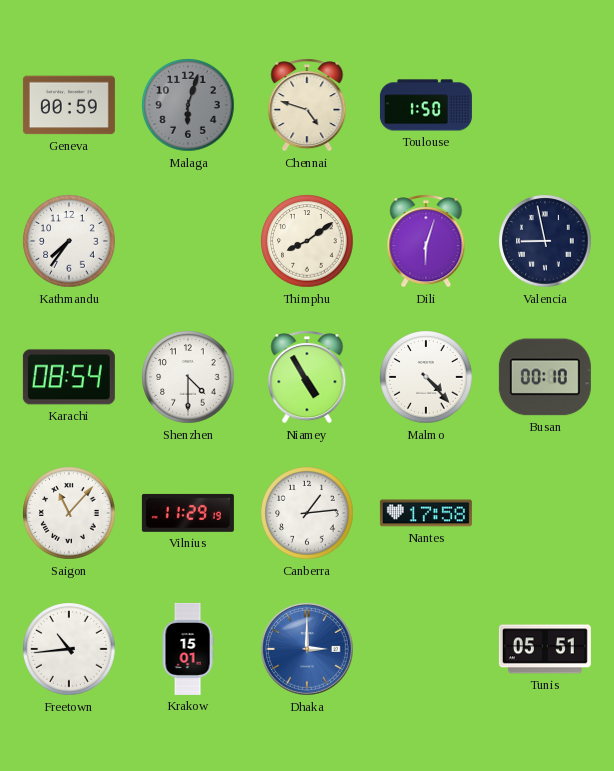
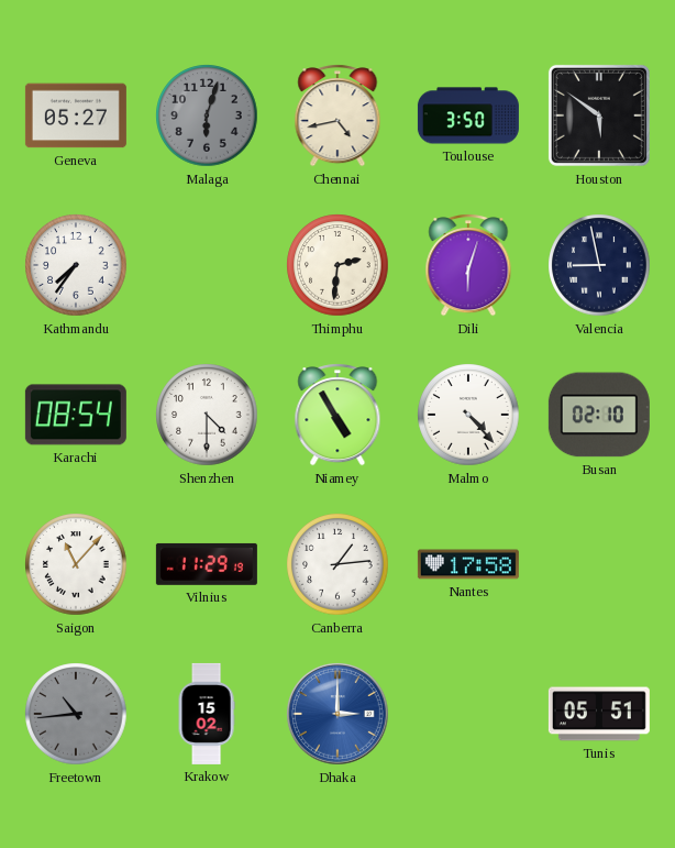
Geneva: 00:59 -> 05:27 (76, 115)
Chennai: 4:48 -> 4:43 (337, 115)
Toulouse: 1:50 -> 3:50 (468, 115)
Houston: none -> 5:51 (599, 115)
Thimphu: 8:09 -> 2:31 (337, 265)
Busan: 00:10 -> 02:10 (599, 415)
Freetown dial: white -> grey (76, 714)
Krakow: 15:01 -> 15:02 (207, 714)
